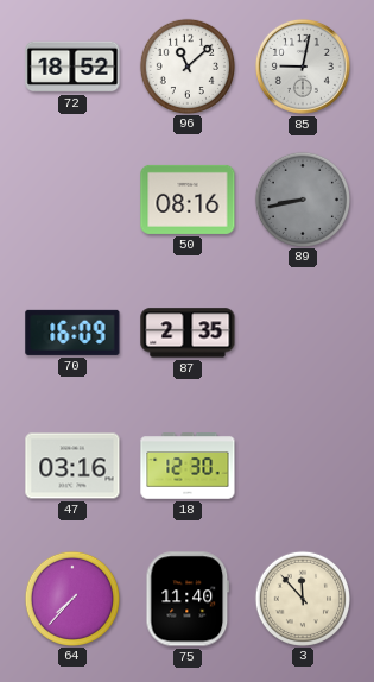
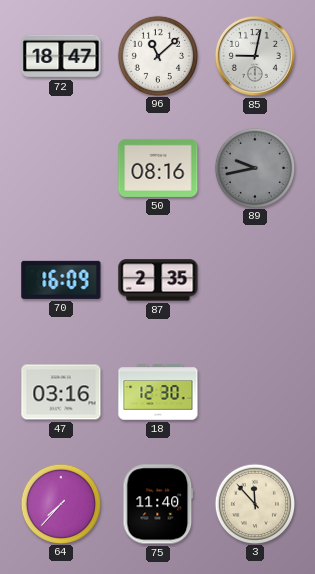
72: 18:52 -> 18:47 (61, 56)
89: 8:43 -> 9:43 (254, 167)
